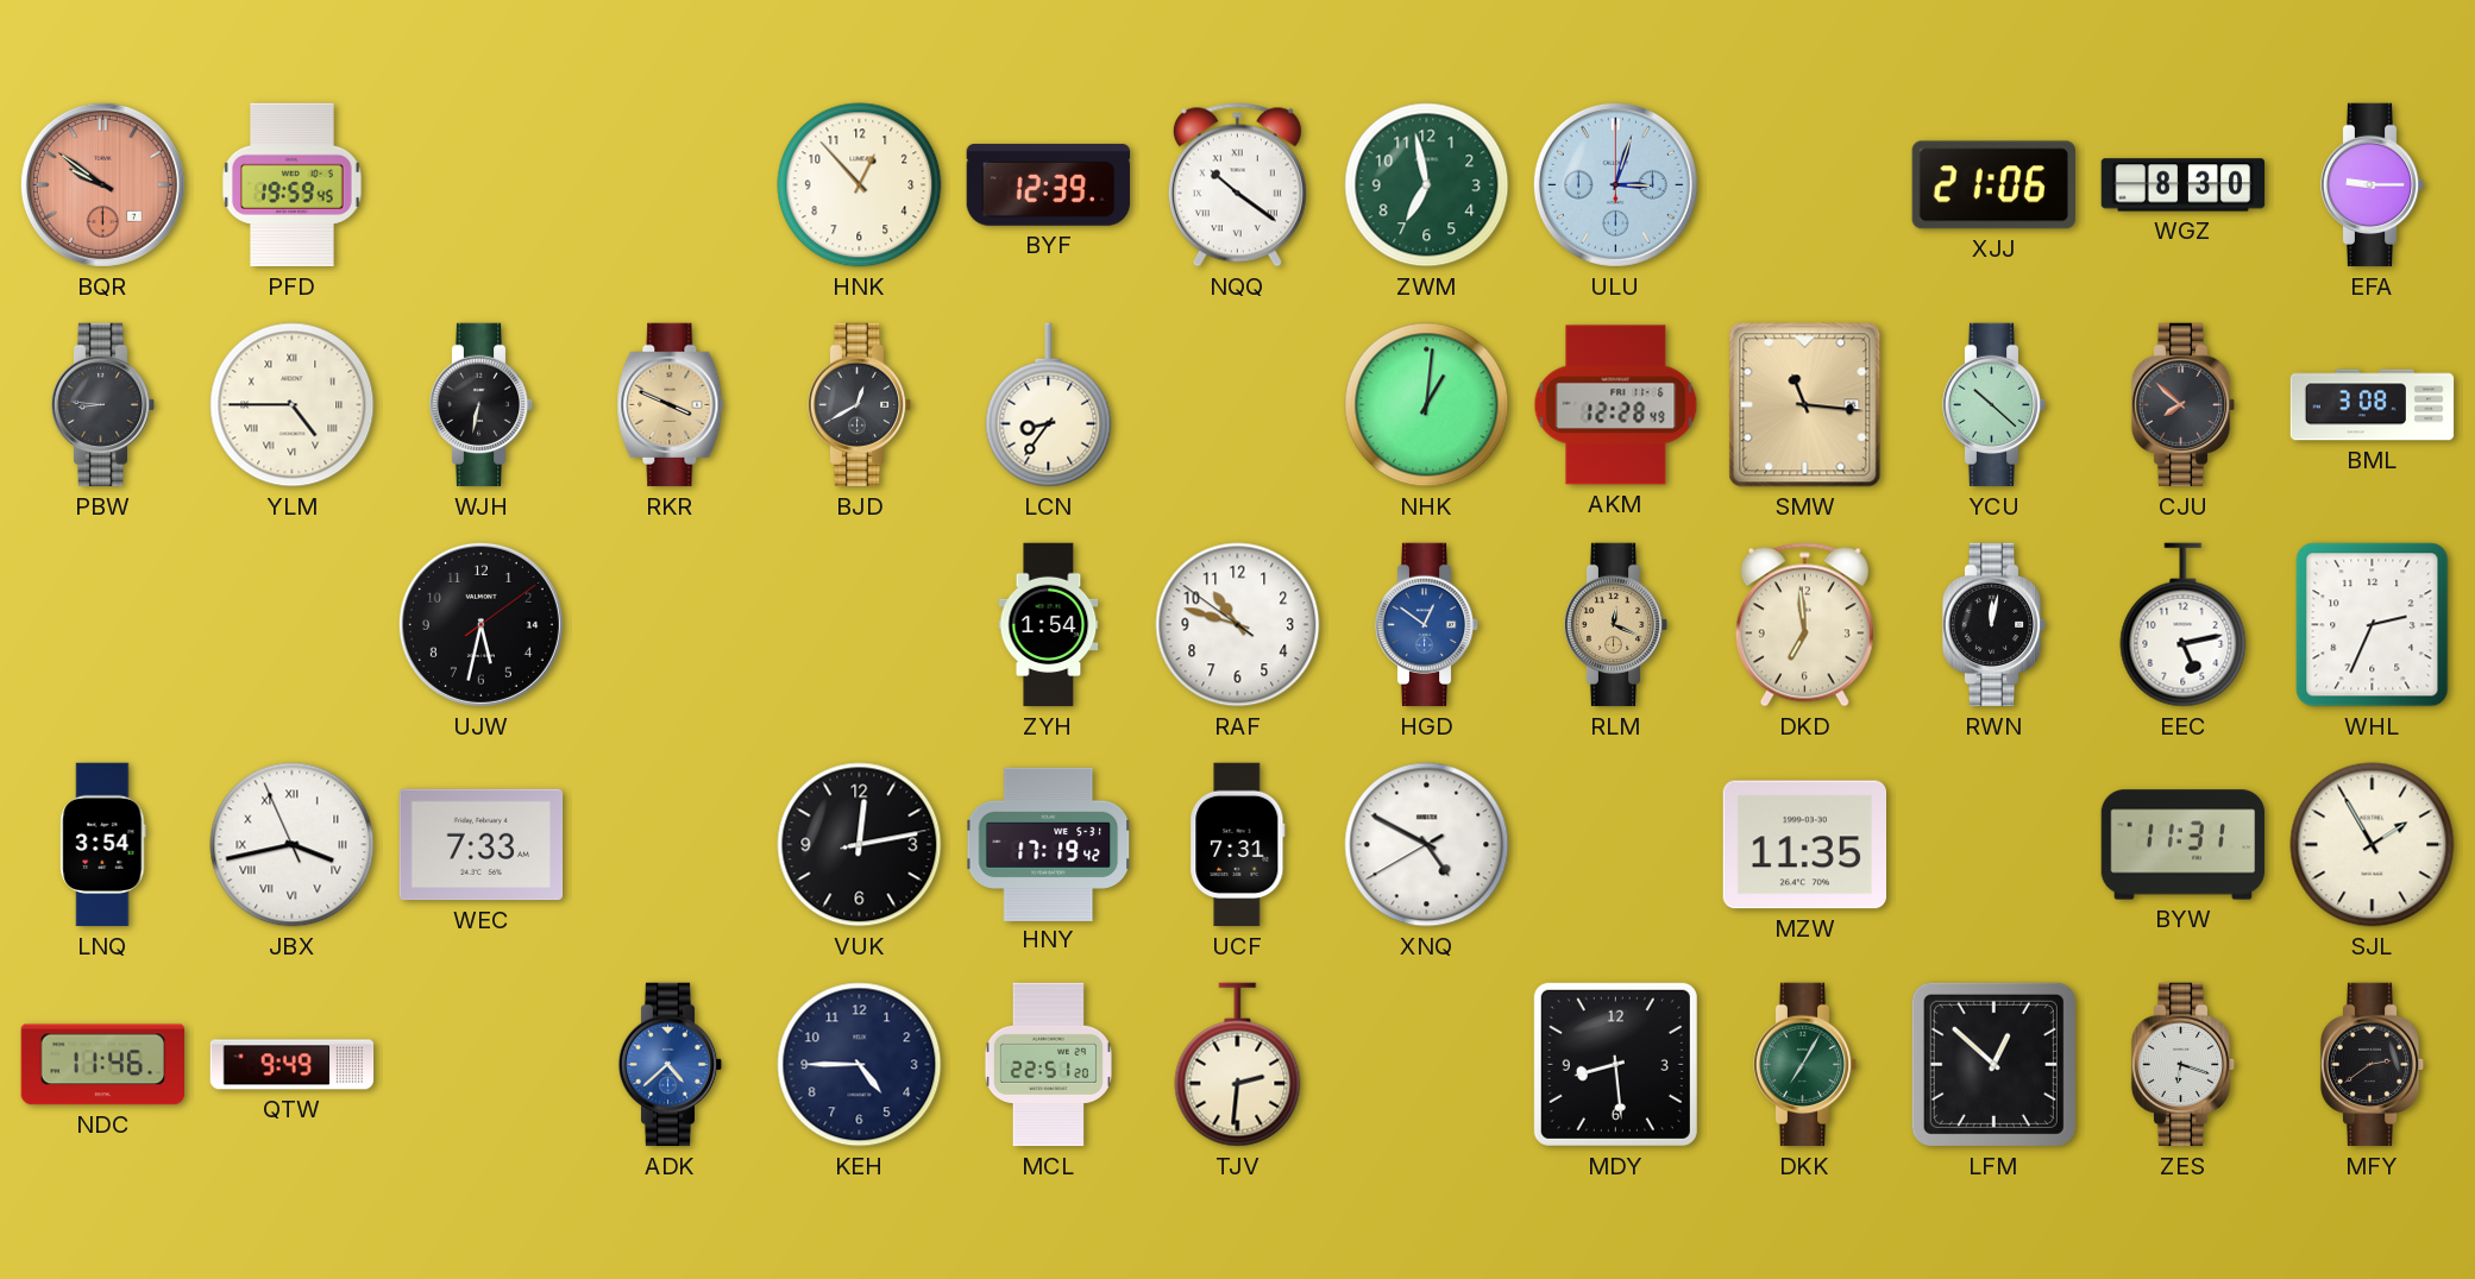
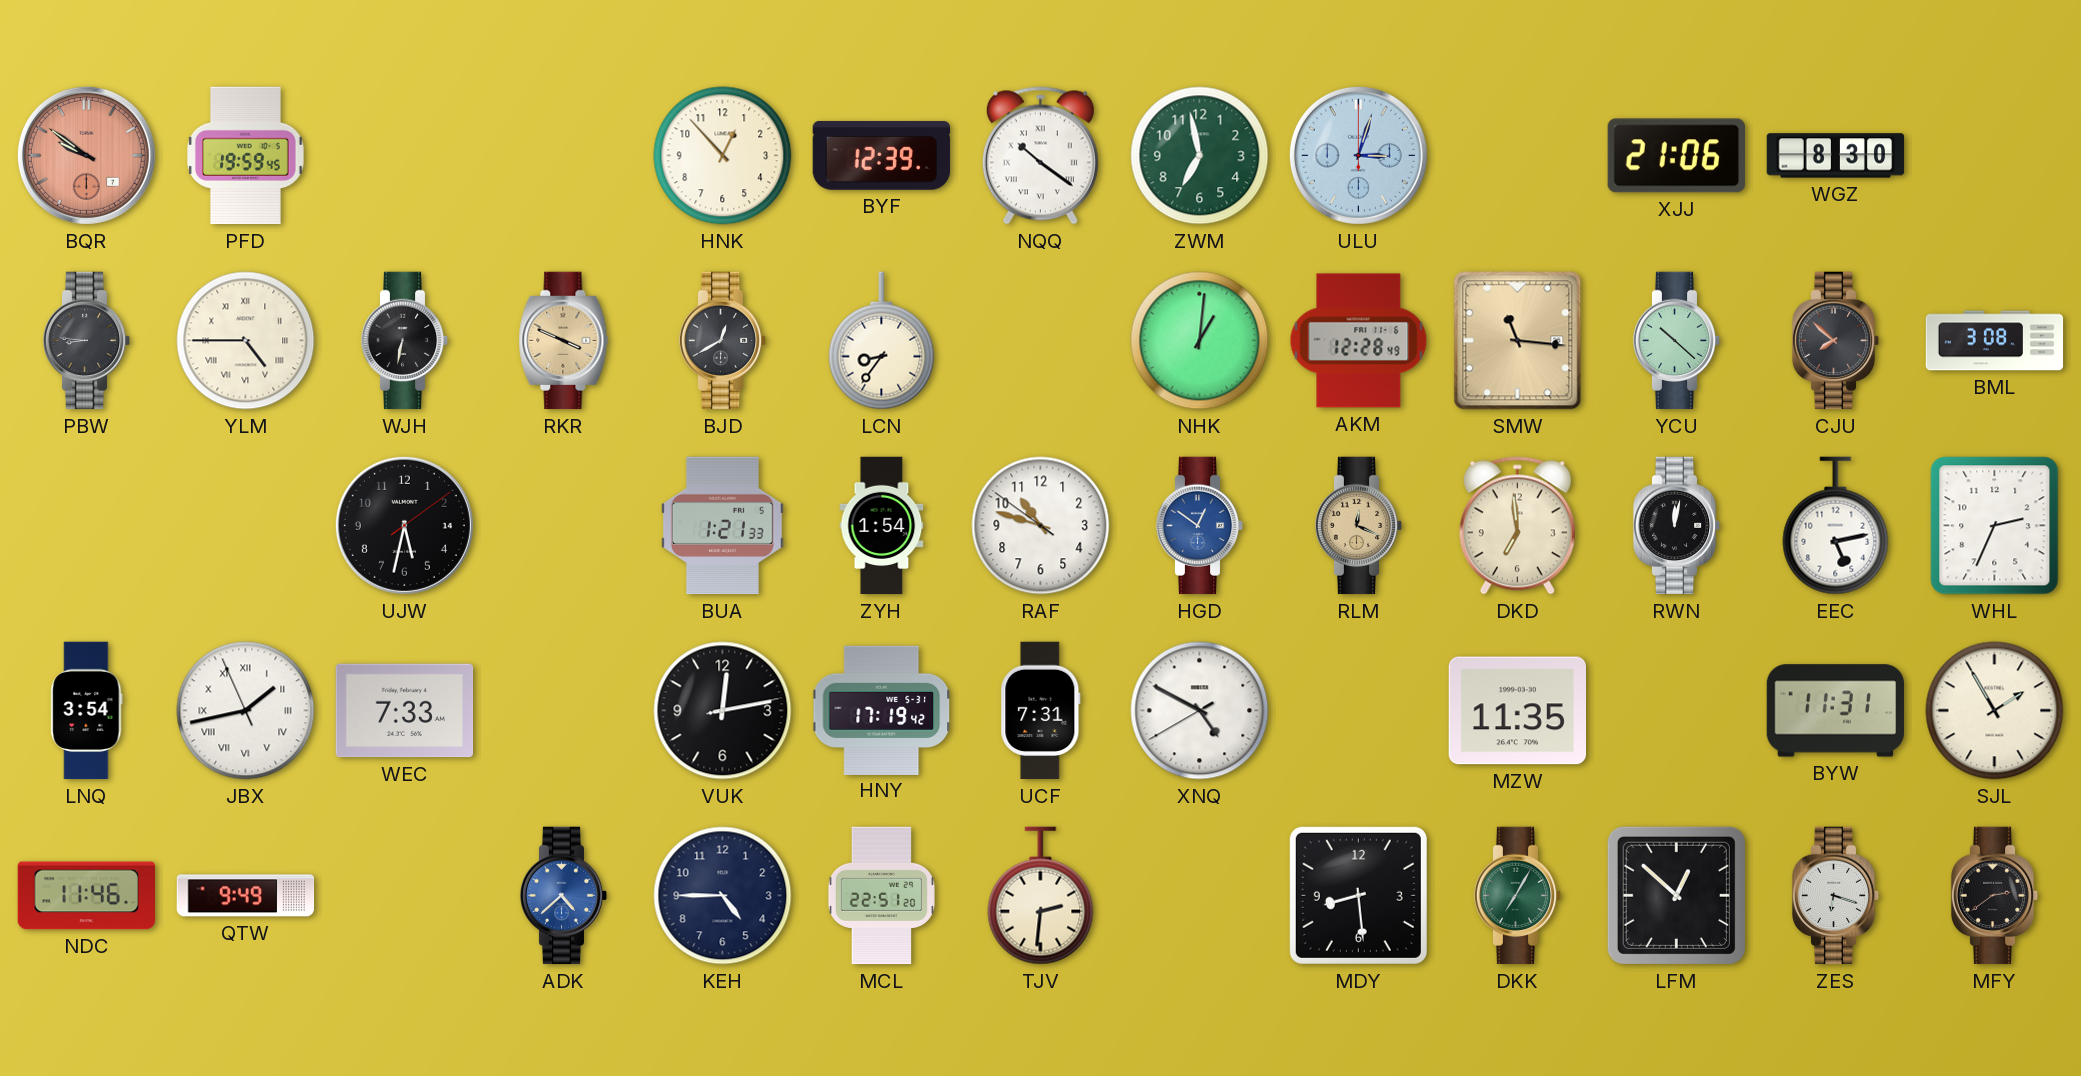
EFA: 9:15 -> none (2373, 185)
BUA: none -> 1:21 (722, 526)
JBX: 3:42 -> 1:42 (246, 711)
